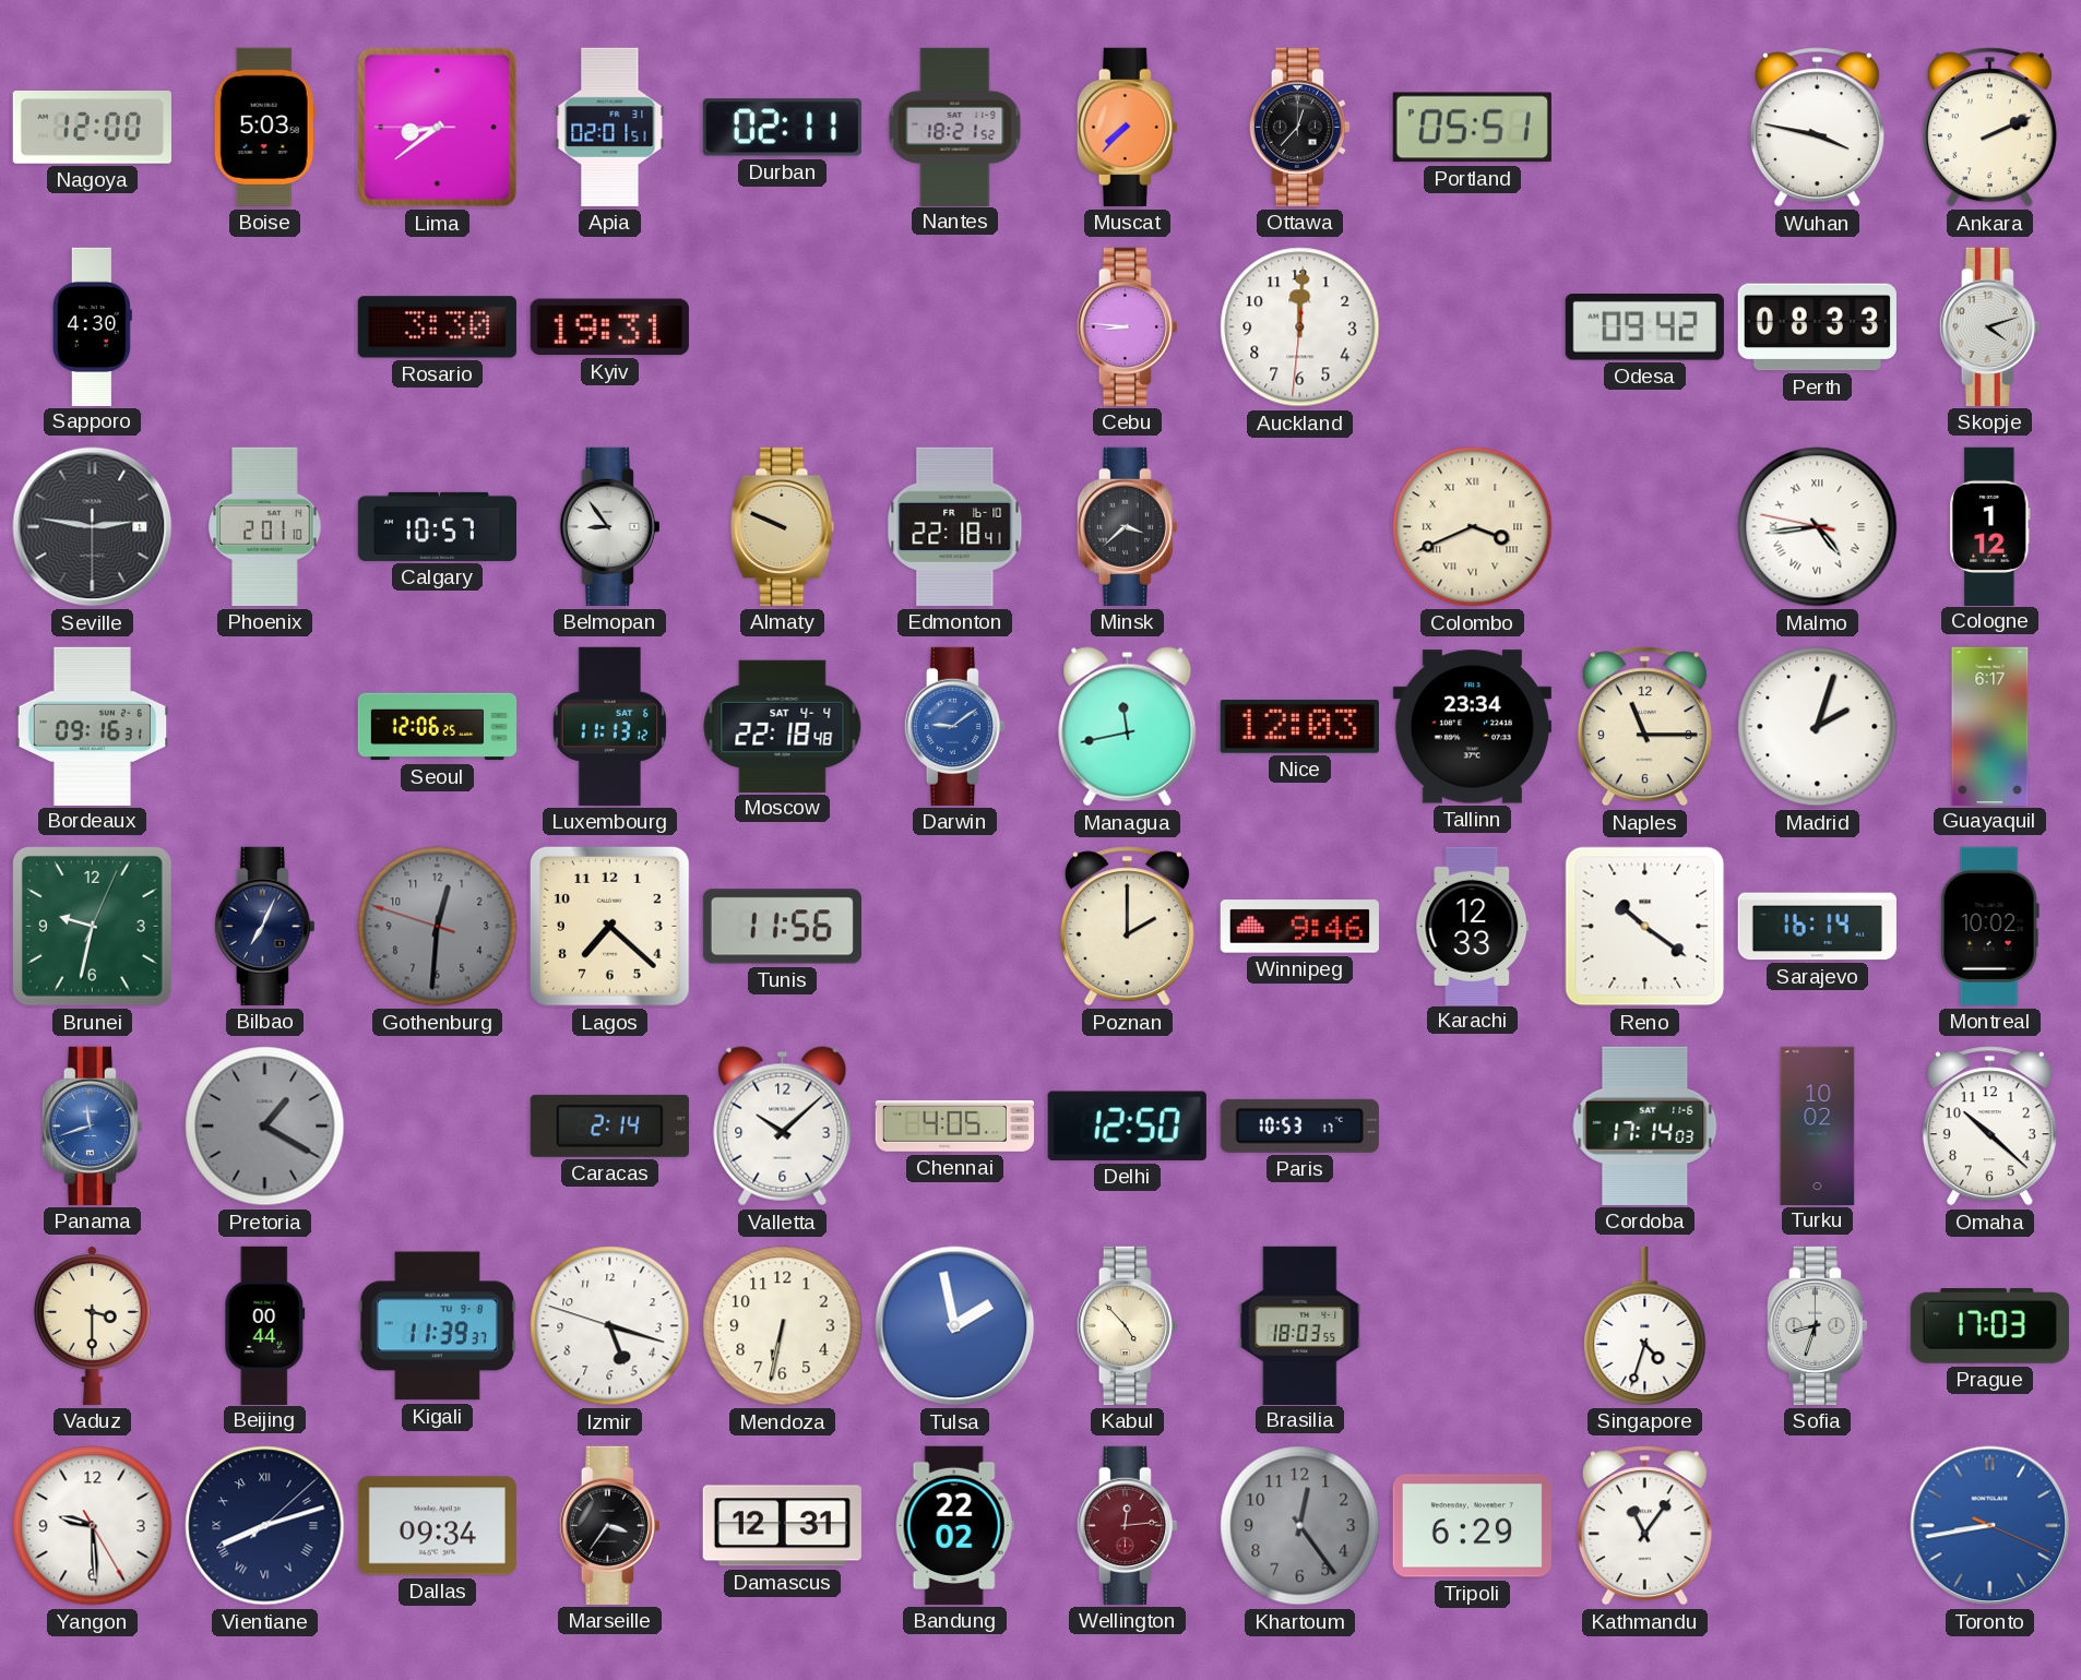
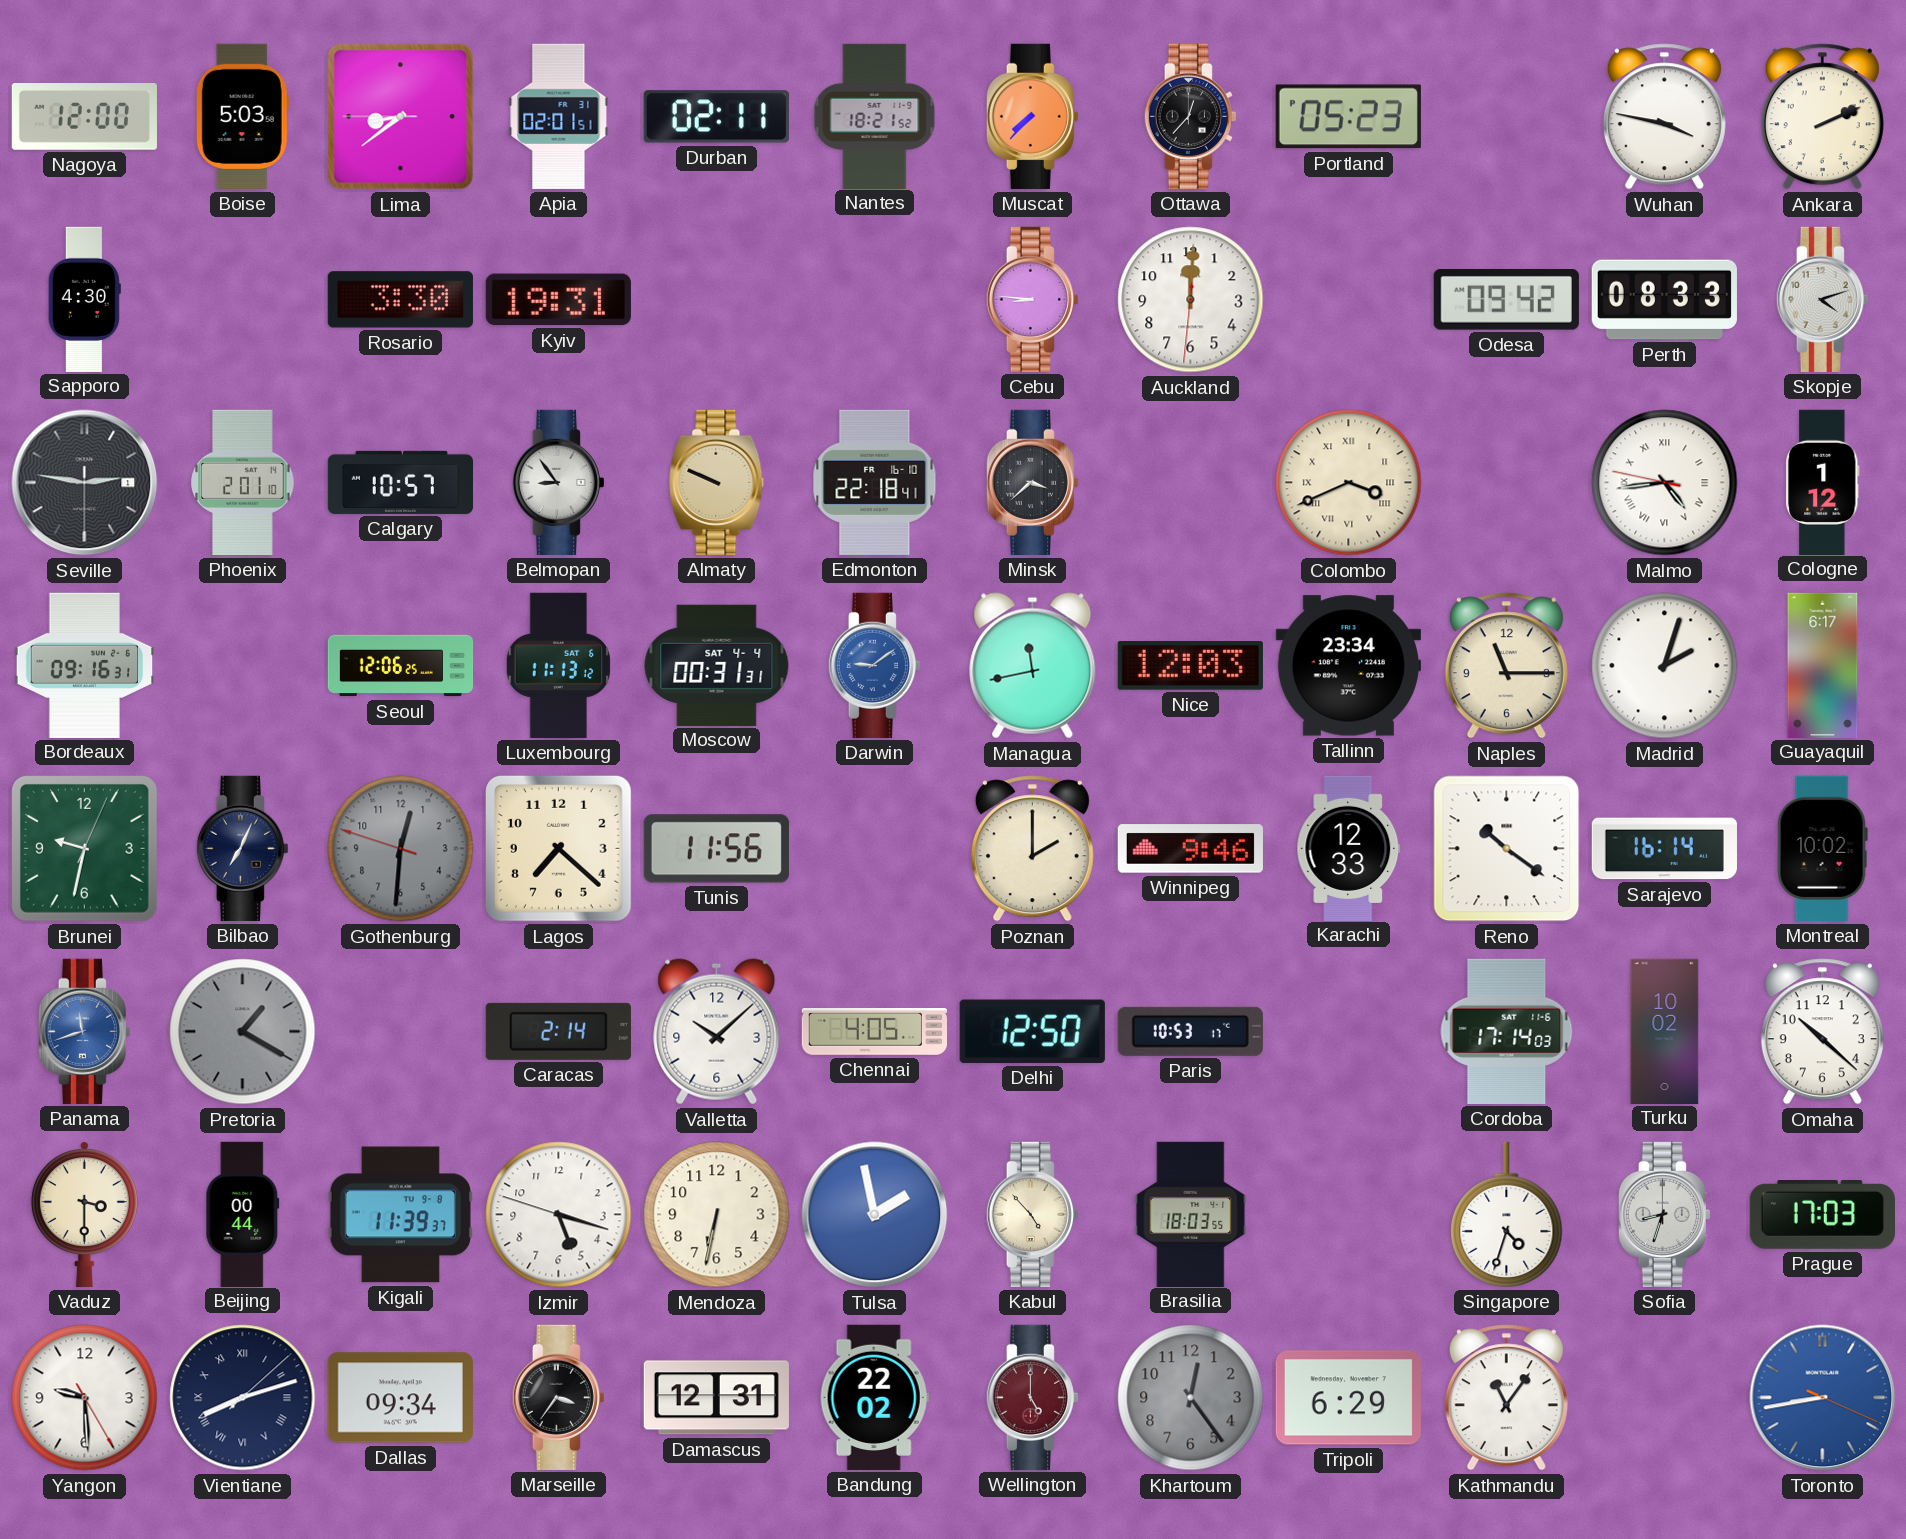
Portland: 05:51 -> 05:23 (1348, 117)
Moscow: 22:18 -> 00:31 (717, 665)
Wellington: 12:14 -> 5:00 (1032, 1397)
